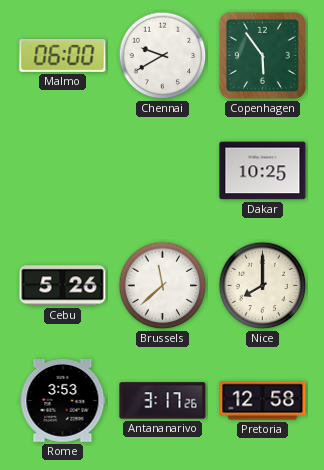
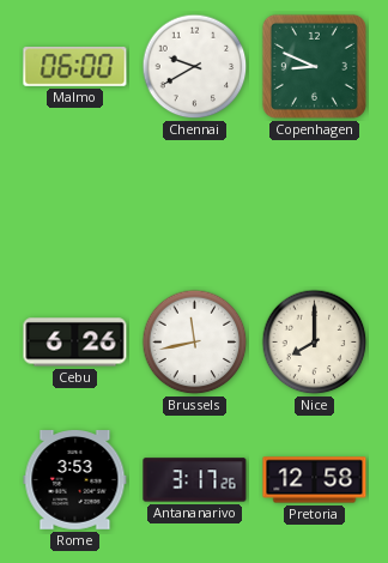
Copenhagen: 5:54 -> 8:49 (314, 66)
Dakar: 10:25 -> none (263, 171)
Cebu: 5:26 -> 6:26 (75, 343)
Brussels: 11:38 -> 11:43 (195, 343)
